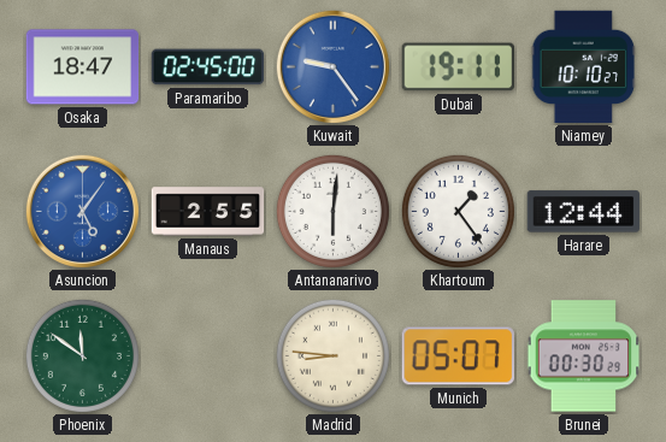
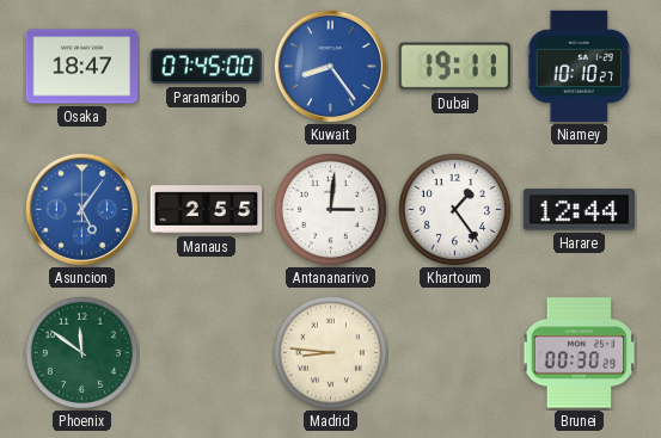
Paramaribo: 02:45 -> 07:45 (207, 67)
Kuwait: 9:24 -> 8:24 (330, 66)
Antananarivo: 6:01 -> 3:01 (330, 209)
Munich: 05:07 -> none (458, 356)
